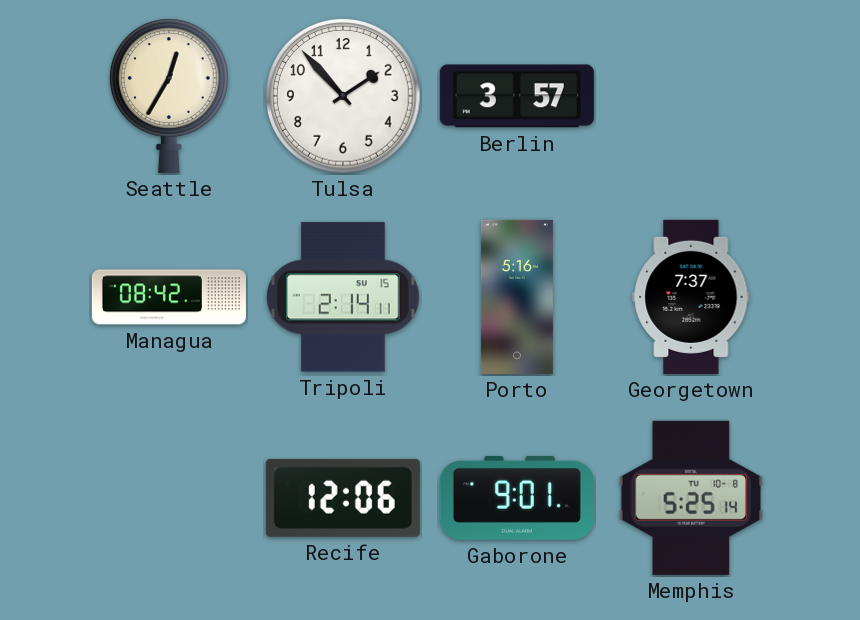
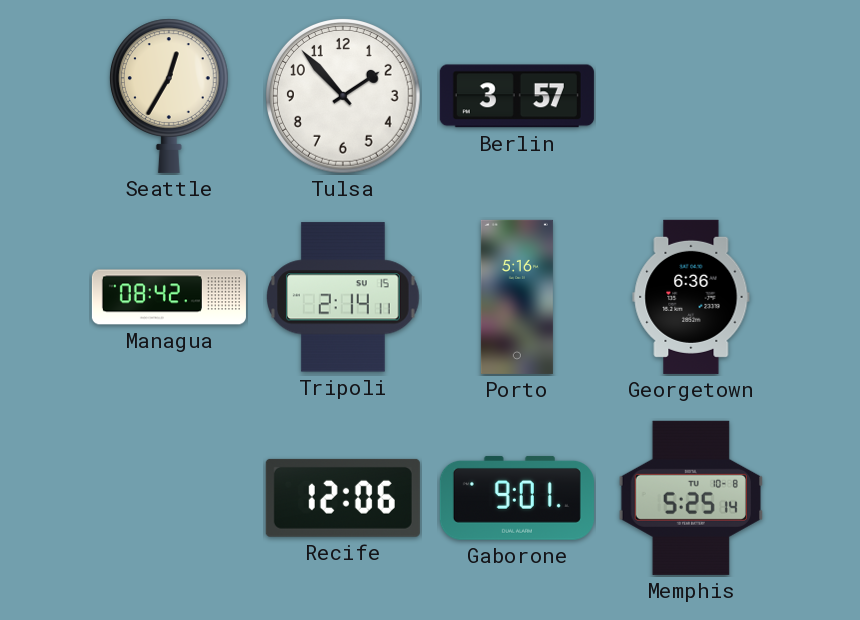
Georgetown: 7:37 -> 6:36 (691, 297)
